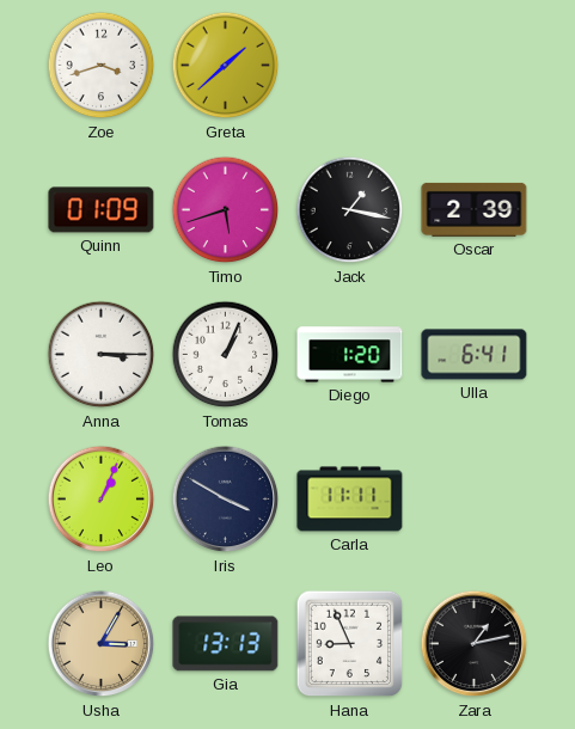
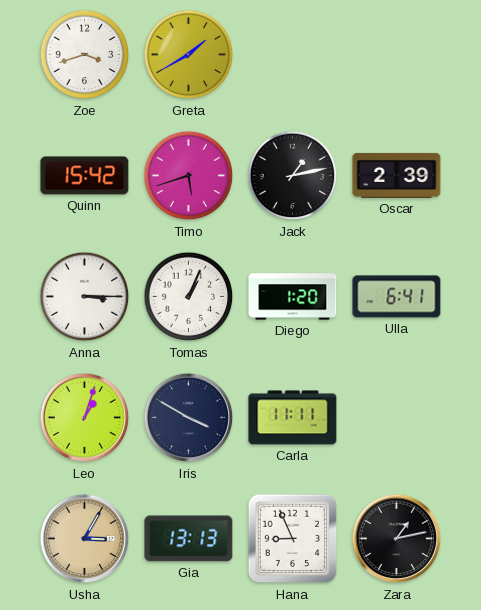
Greta: 1:38 -> 1:40 (189, 55)
Quinn: 01:09 -> 15:42 (85, 176)
Jack: 1:17 -> 1:13 (293, 176)
Leo: 1:04 -> 1:03 (85, 418)
